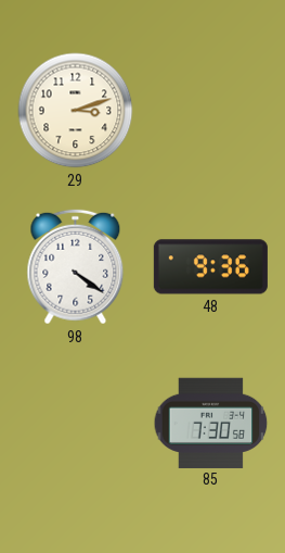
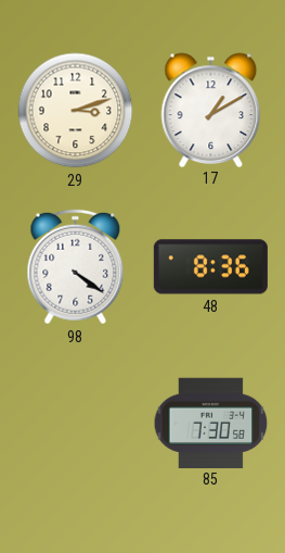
17: none -> 1:10 (211, 110)
48: 9:36 -> 8:36 (210, 267)
